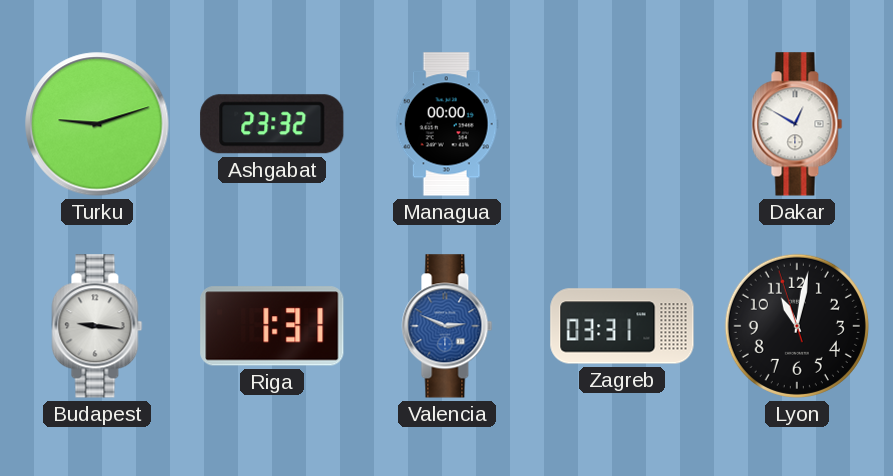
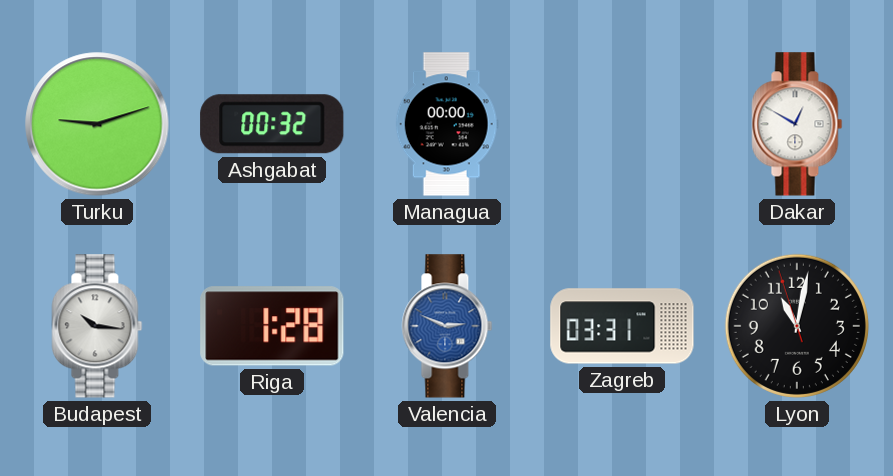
Ashgabat: 23:32 -> 00:32 (272, 124)
Budapest: 9:16 -> 10:16 (97, 326)
Riga: 1:31 -> 1:28 (272, 326)
